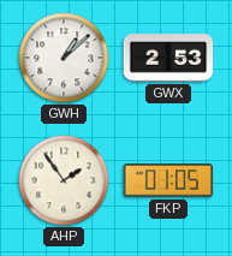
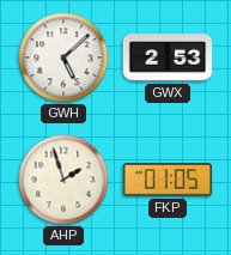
GWH: 1:08 -> 5:08 (63, 57)
AHP: 1:54 -> 1:57 (63, 180)
